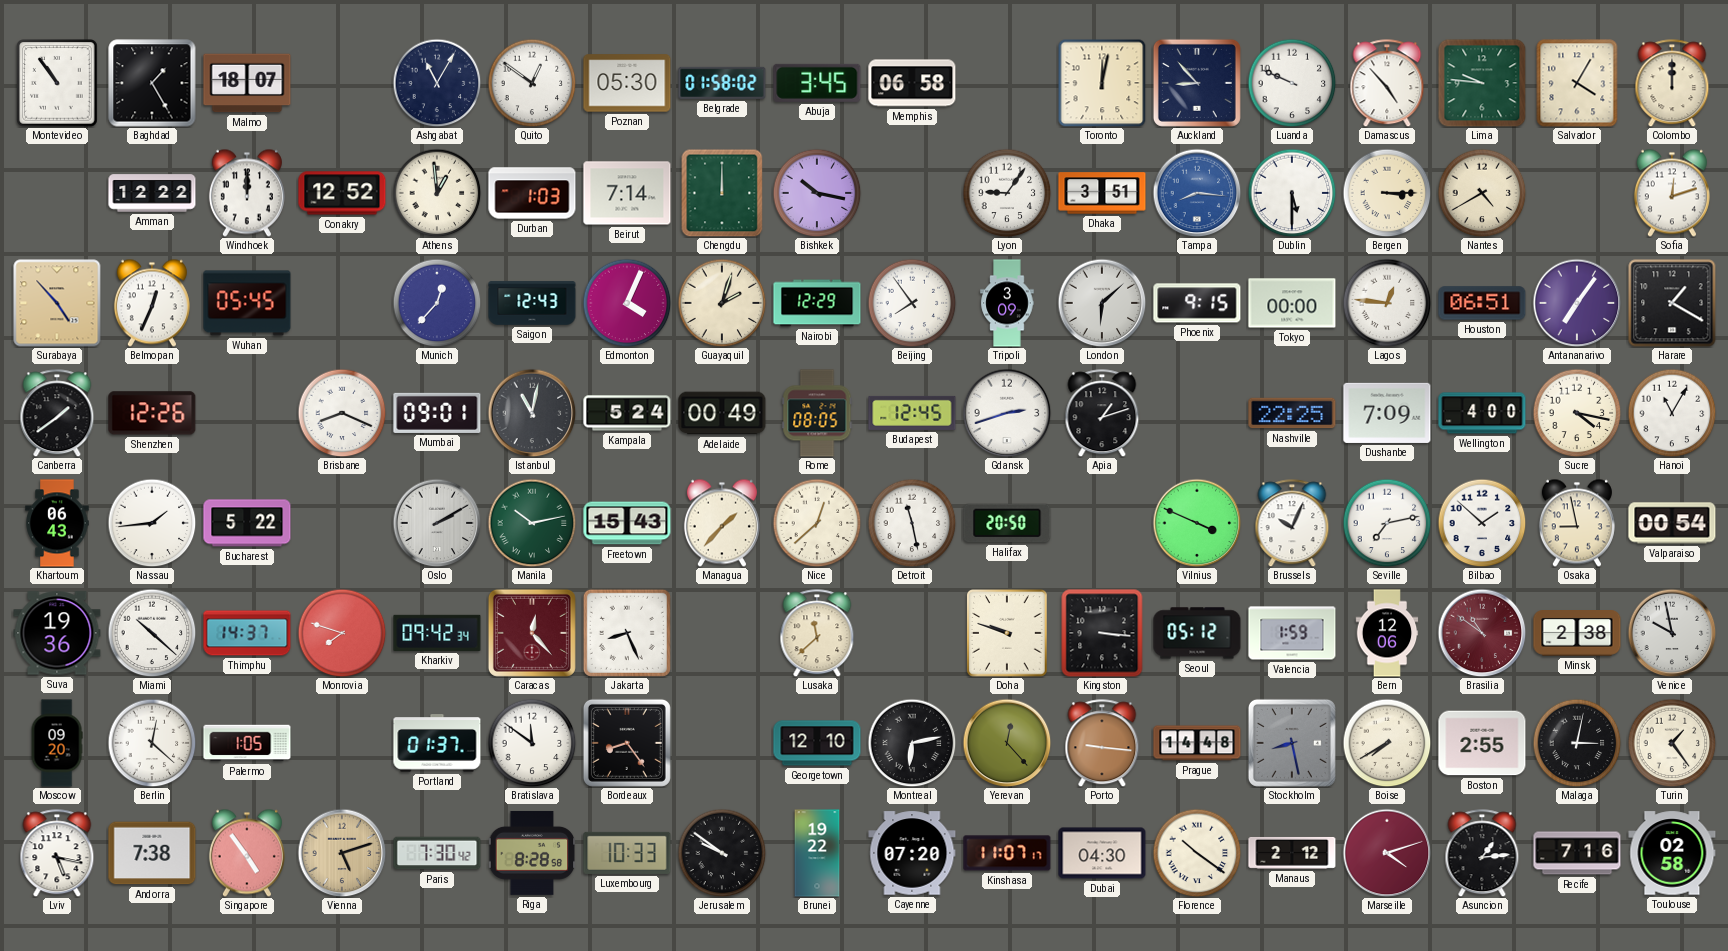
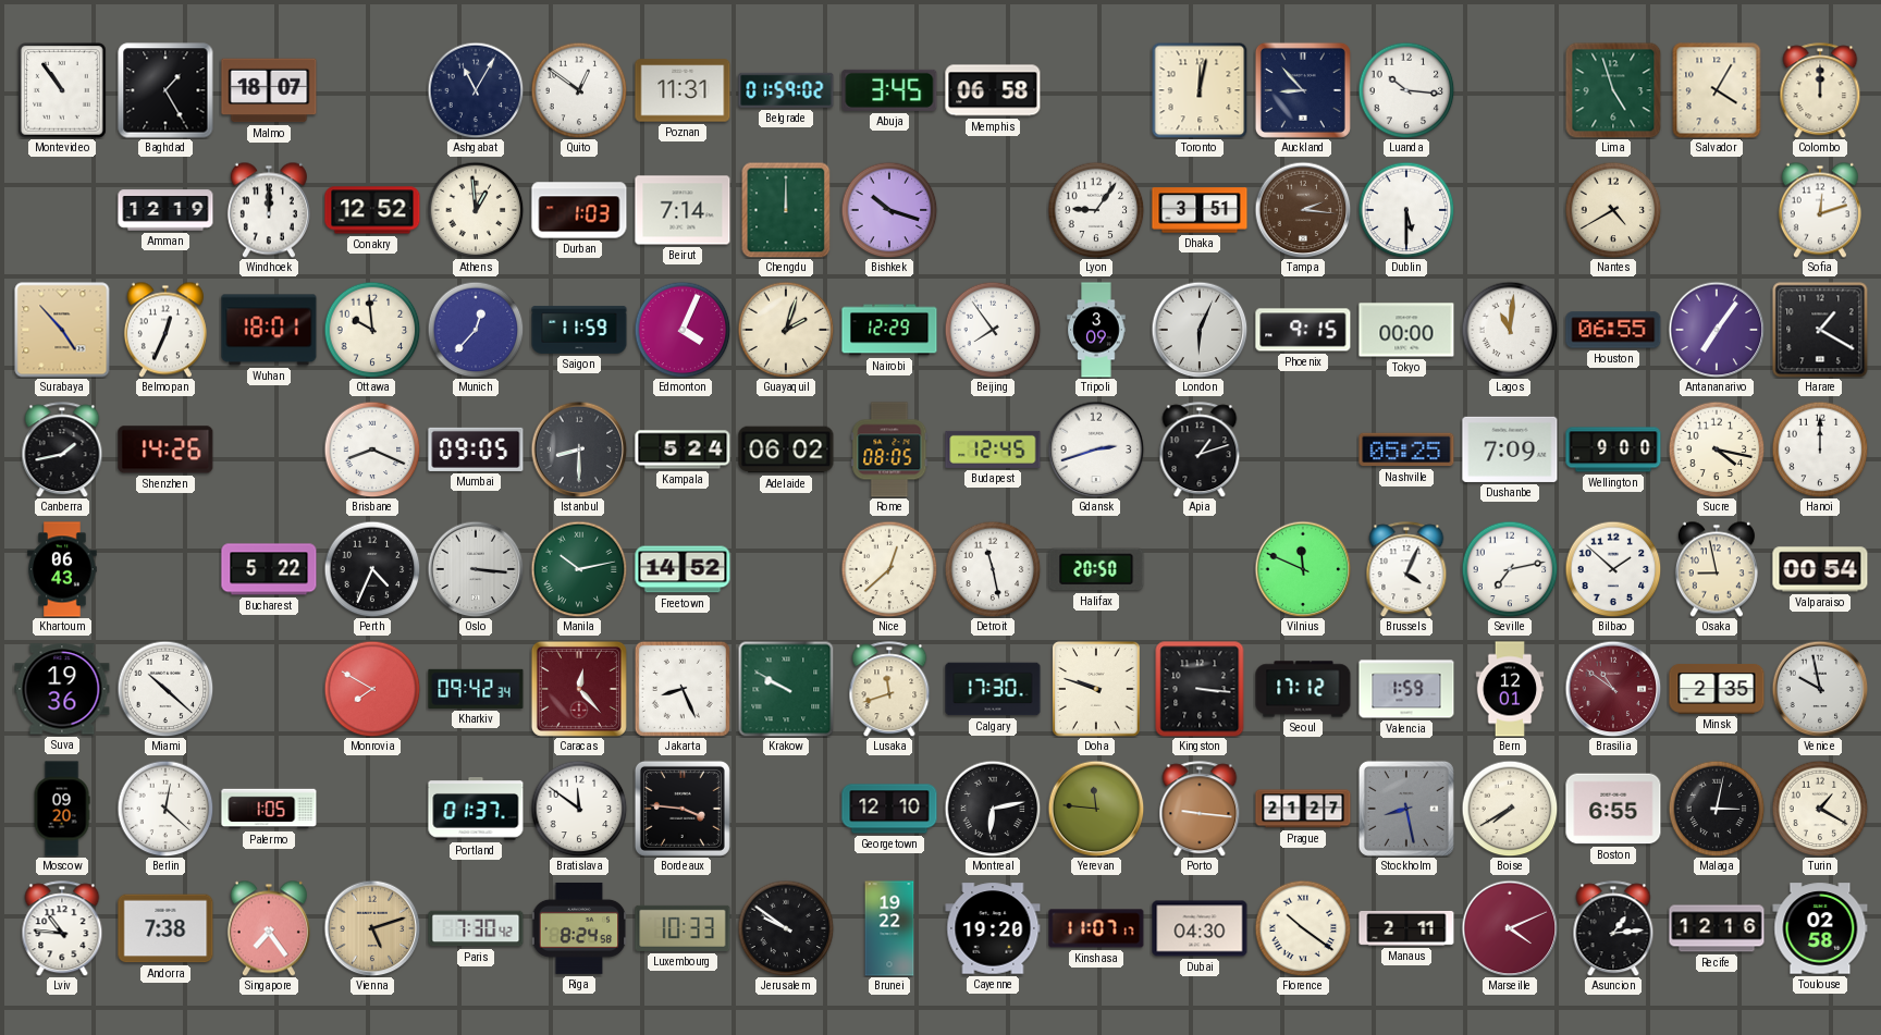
Poznan: 05:30 -> 11:31 (683, 90)
Belgrade: 01:58 -> 01:59 (786, 90)
Luanda: 9:49 -> 10:16 (1406, 90)
Damascus: 4:53 -> none (1387, 83)
Lima: 9:46 -> 4:57 (1613, 90)
Amman: 12:22 -> 12:19 (165, 210)
Bishkek: 10:17 -> 10:18 (889, 210)
Tampa: 8:16 -> 2:16 (1303, 210)
Tampa dial: blue -> brown (1303, 210)
Bergen: 3:15 -> none (1387, 193)
Wuhan: 05:45 -> 18:01 (269, 330)
Ottawa: none -> 9:59 (372, 330)
Saigon: 12:43 -> 11:59 (579, 330)
London: 6:08 -> 6:04 (1200, 330)
Lagos: 12:46 -> 11:01 (1510, 330)
Houston: 06:51 -> 06:55 (1613, 330)
Canberra: 1:39 -> 1:43 (62, 449)
Shenzhen: 12:26 -> 14:26 (165, 449)
Mumbai: 09:01 -> 09:05 (476, 449)
Istanbul: 11:02 -> 8:30 (579, 449)
Adelaide: 00:49 -> 06:02 (786, 449)
Nashville: 22:25 -> 05:25 (1406, 449)
Wellington: 4:00 -> 9:00 (1613, 449)
Hanoi: 11:05 -> 12:00 (1820, 449)
Nassau: 1:44 -> none (152, 523)
Perth: none -> 4:34 (372, 569)
Oslo: 2:10 -> 3:16 (476, 569)
Freetown: 15:43 -> 14:52 (683, 569)
Managua: 1:37 -> none (722, 523)
Vilnius: 3:49 -> 11:49 (1303, 569)
Brussels: 10:04 -> 4:04 (1406, 569)
Thimphu: 14:37 -> none (247, 633)
Monrovia: 7:48 -> 7:50 (372, 689)
Krakow: none -> 9:50 (786, 689)
Lusaka: 11:38 -> 11:42 (889, 689)
Calgary: none -> 17:30 (993, 689)
Seoul: 05:12 -> 17:12 (1303, 689)
Bern: 12:06 -> 12:01 (1510, 689)
Minsk: 2:38 -> 2:35 (1717, 690)
Bordeaux: 8:24 -> 3:46 (683, 809)
Yerevan: 12:23 -> 11:46 (1096, 809)
Prague: 14:48 -> 21:27 (1303, 809)
Boston: 2:55 -> 6:55 (1613, 809)
Turin: 1:24 -> 1:20 (1820, 809)
Lviv: 5:17 -> 10:46 (62, 928)
Singapore: 4:54 -> 7:24 (269, 928)
Riga: 8:28 -> 8:24 (579, 928)
Cayenne: 07:20 -> 19:20 (993, 928)
Manaus: 2:12 -> 2:11 (1406, 928)
Marseille: 4:12 -> 4:11 (1510, 928)
Recife: 7:16 -> 12:16 (1717, 928)
